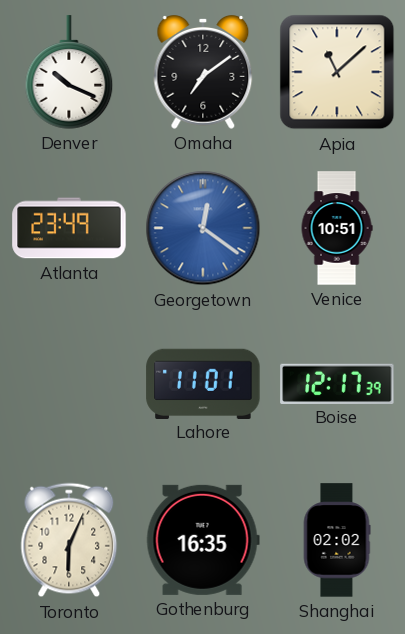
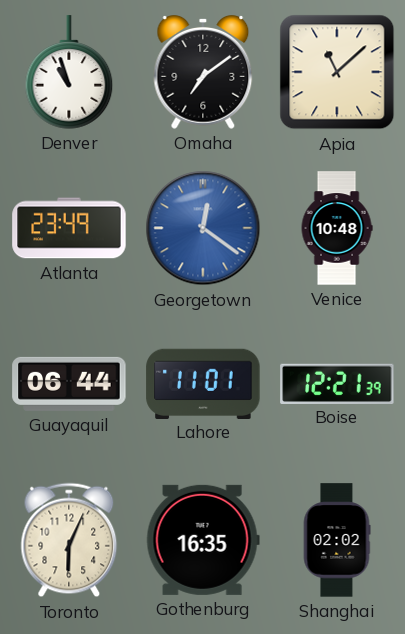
Denver: 10:19 -> 10:57 (69, 72)
Venice: 10:51 -> 10:48 (337, 228)
Guayaquil: none -> 06:44 (69, 384)
Boise: 12:17 -> 12:21 (337, 383)
